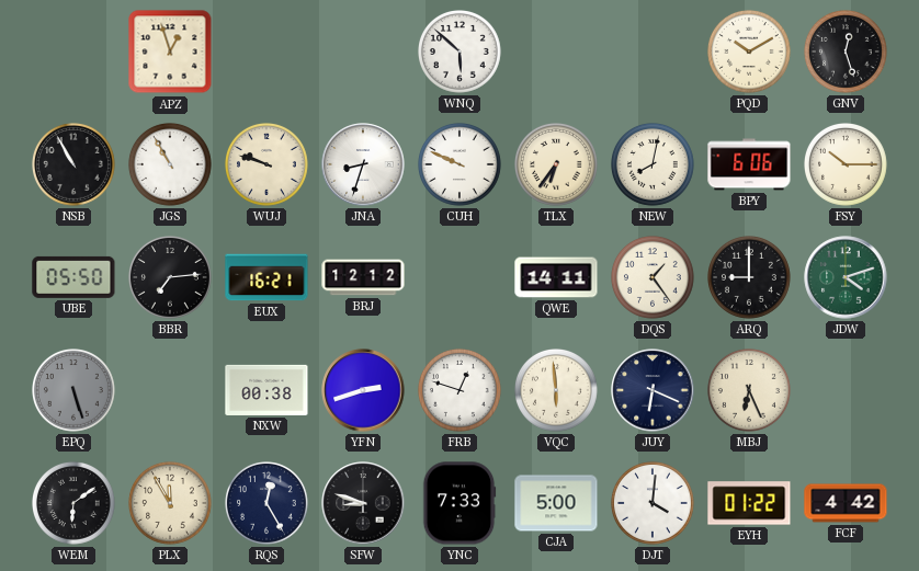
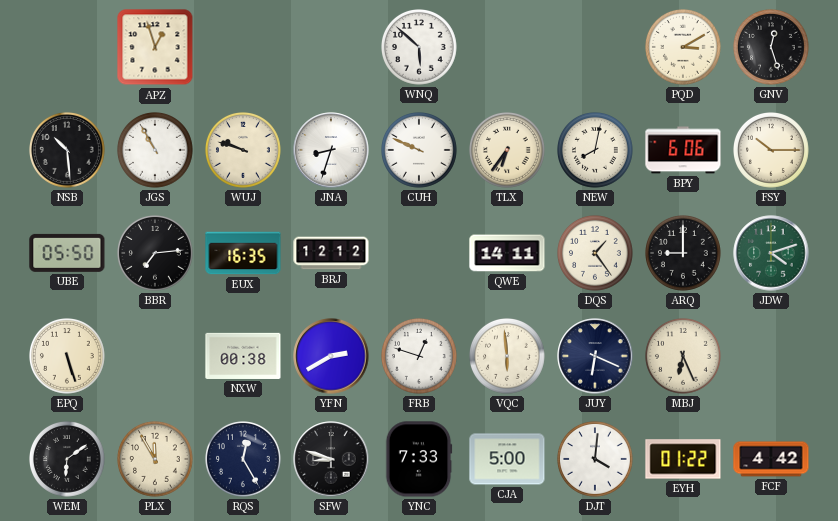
PQD: 10:10 -> 3:10 (684, 48)
NSB: 10:55 -> 10:29 (68, 151)
EUX: 16:21 -> 16:35 (243, 253)
EPQ dial: grey -> cream (68, 357)
YFN: 2:42 -> 2:40 (331, 356)
